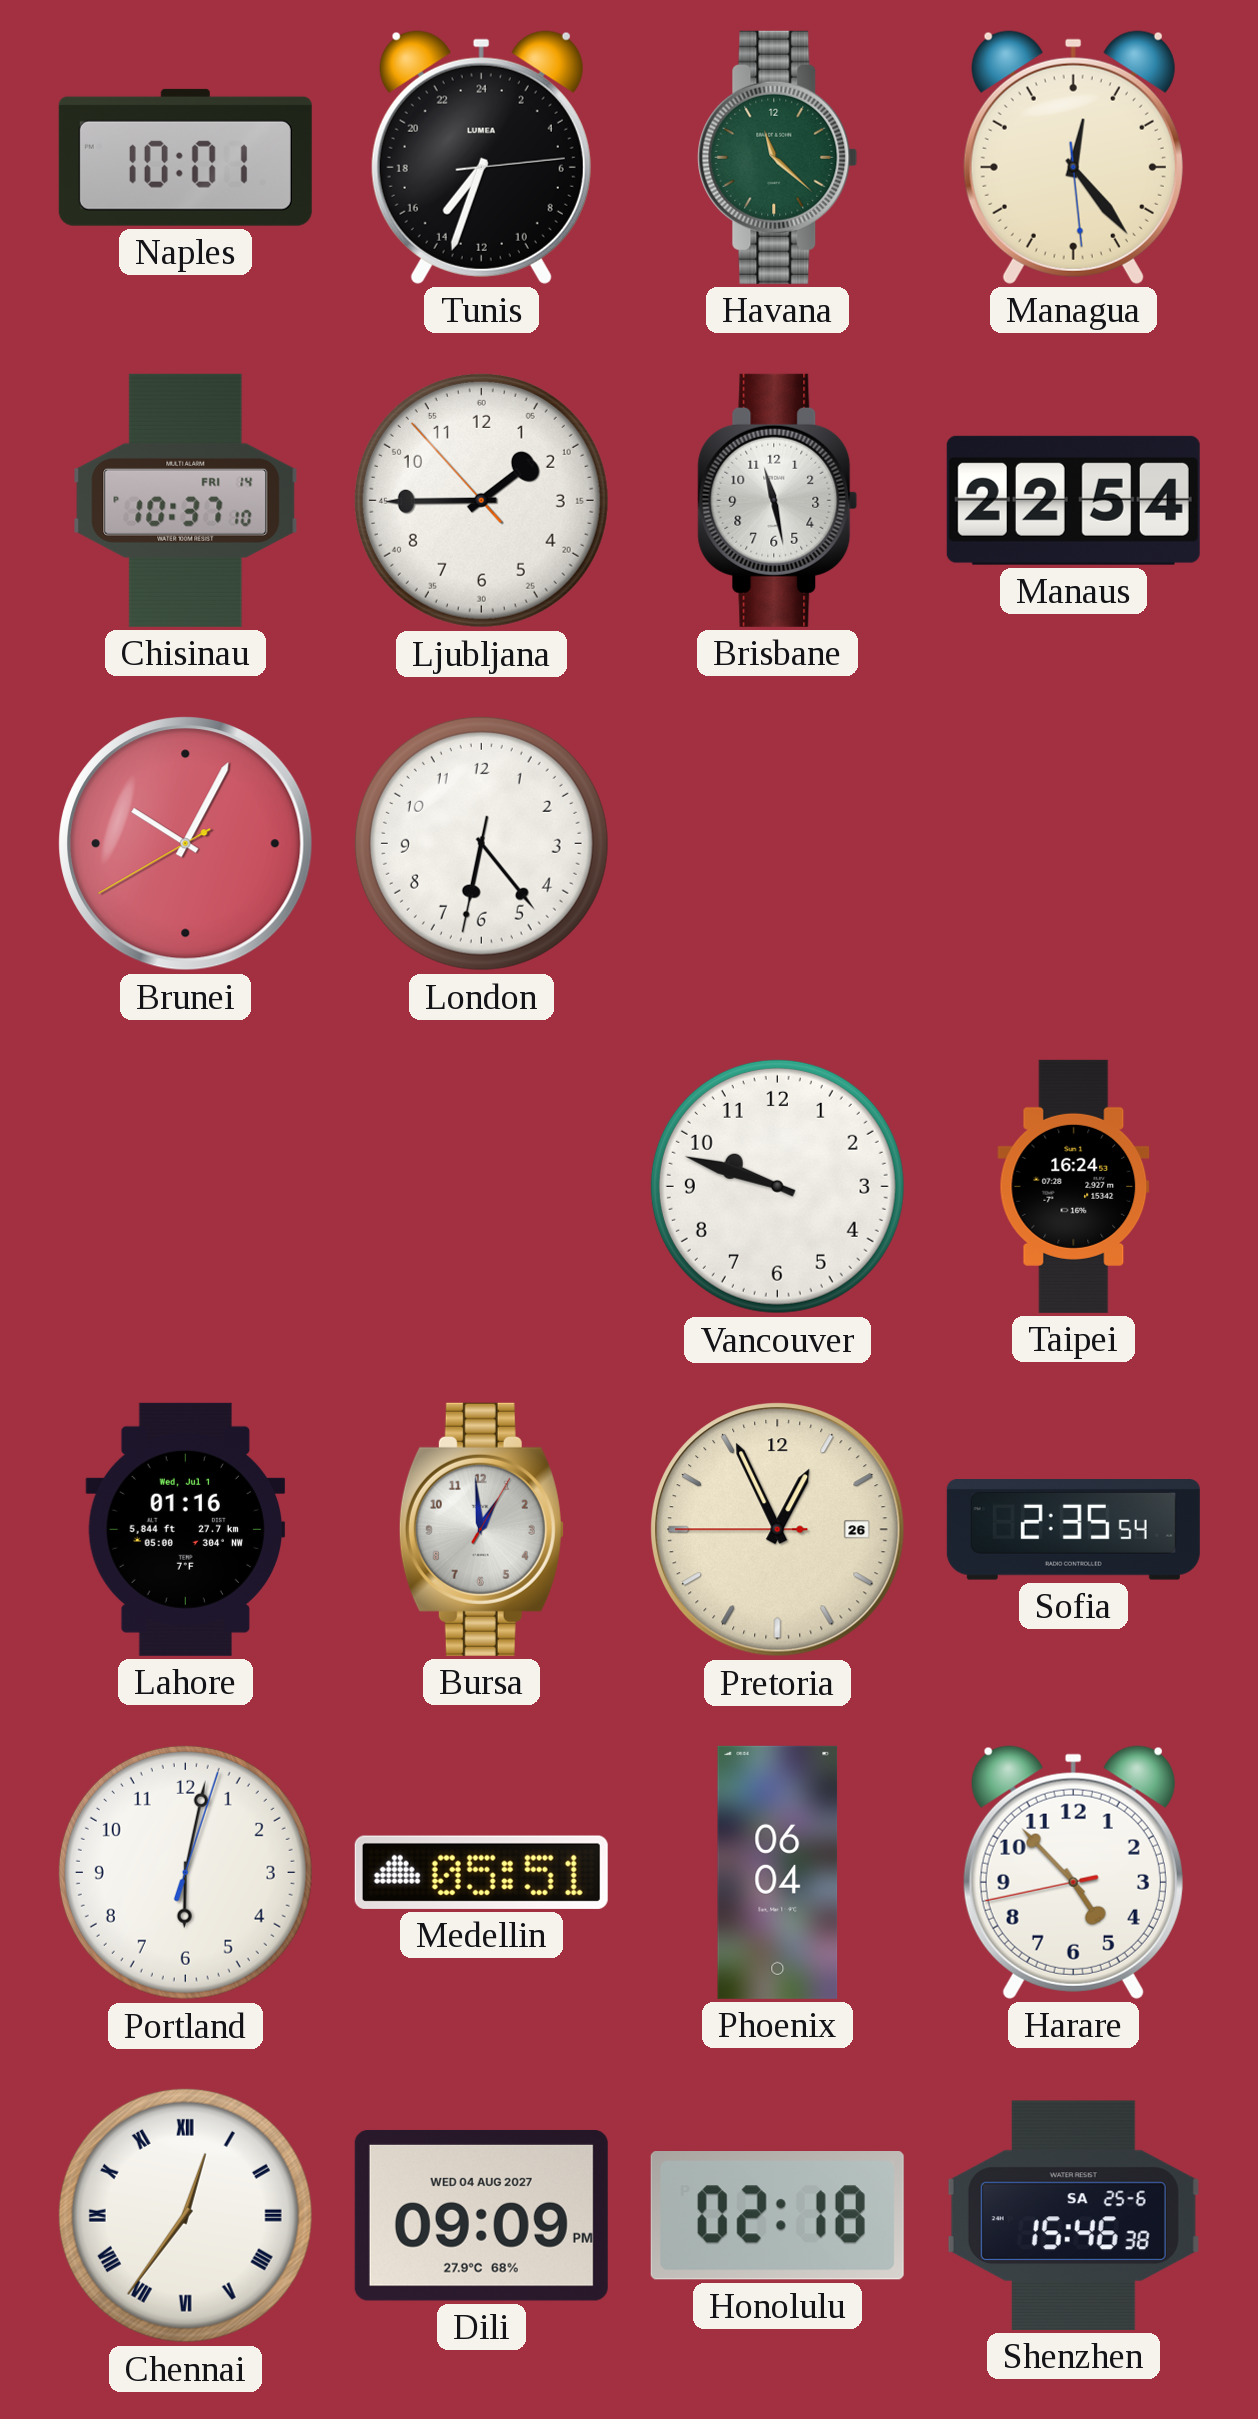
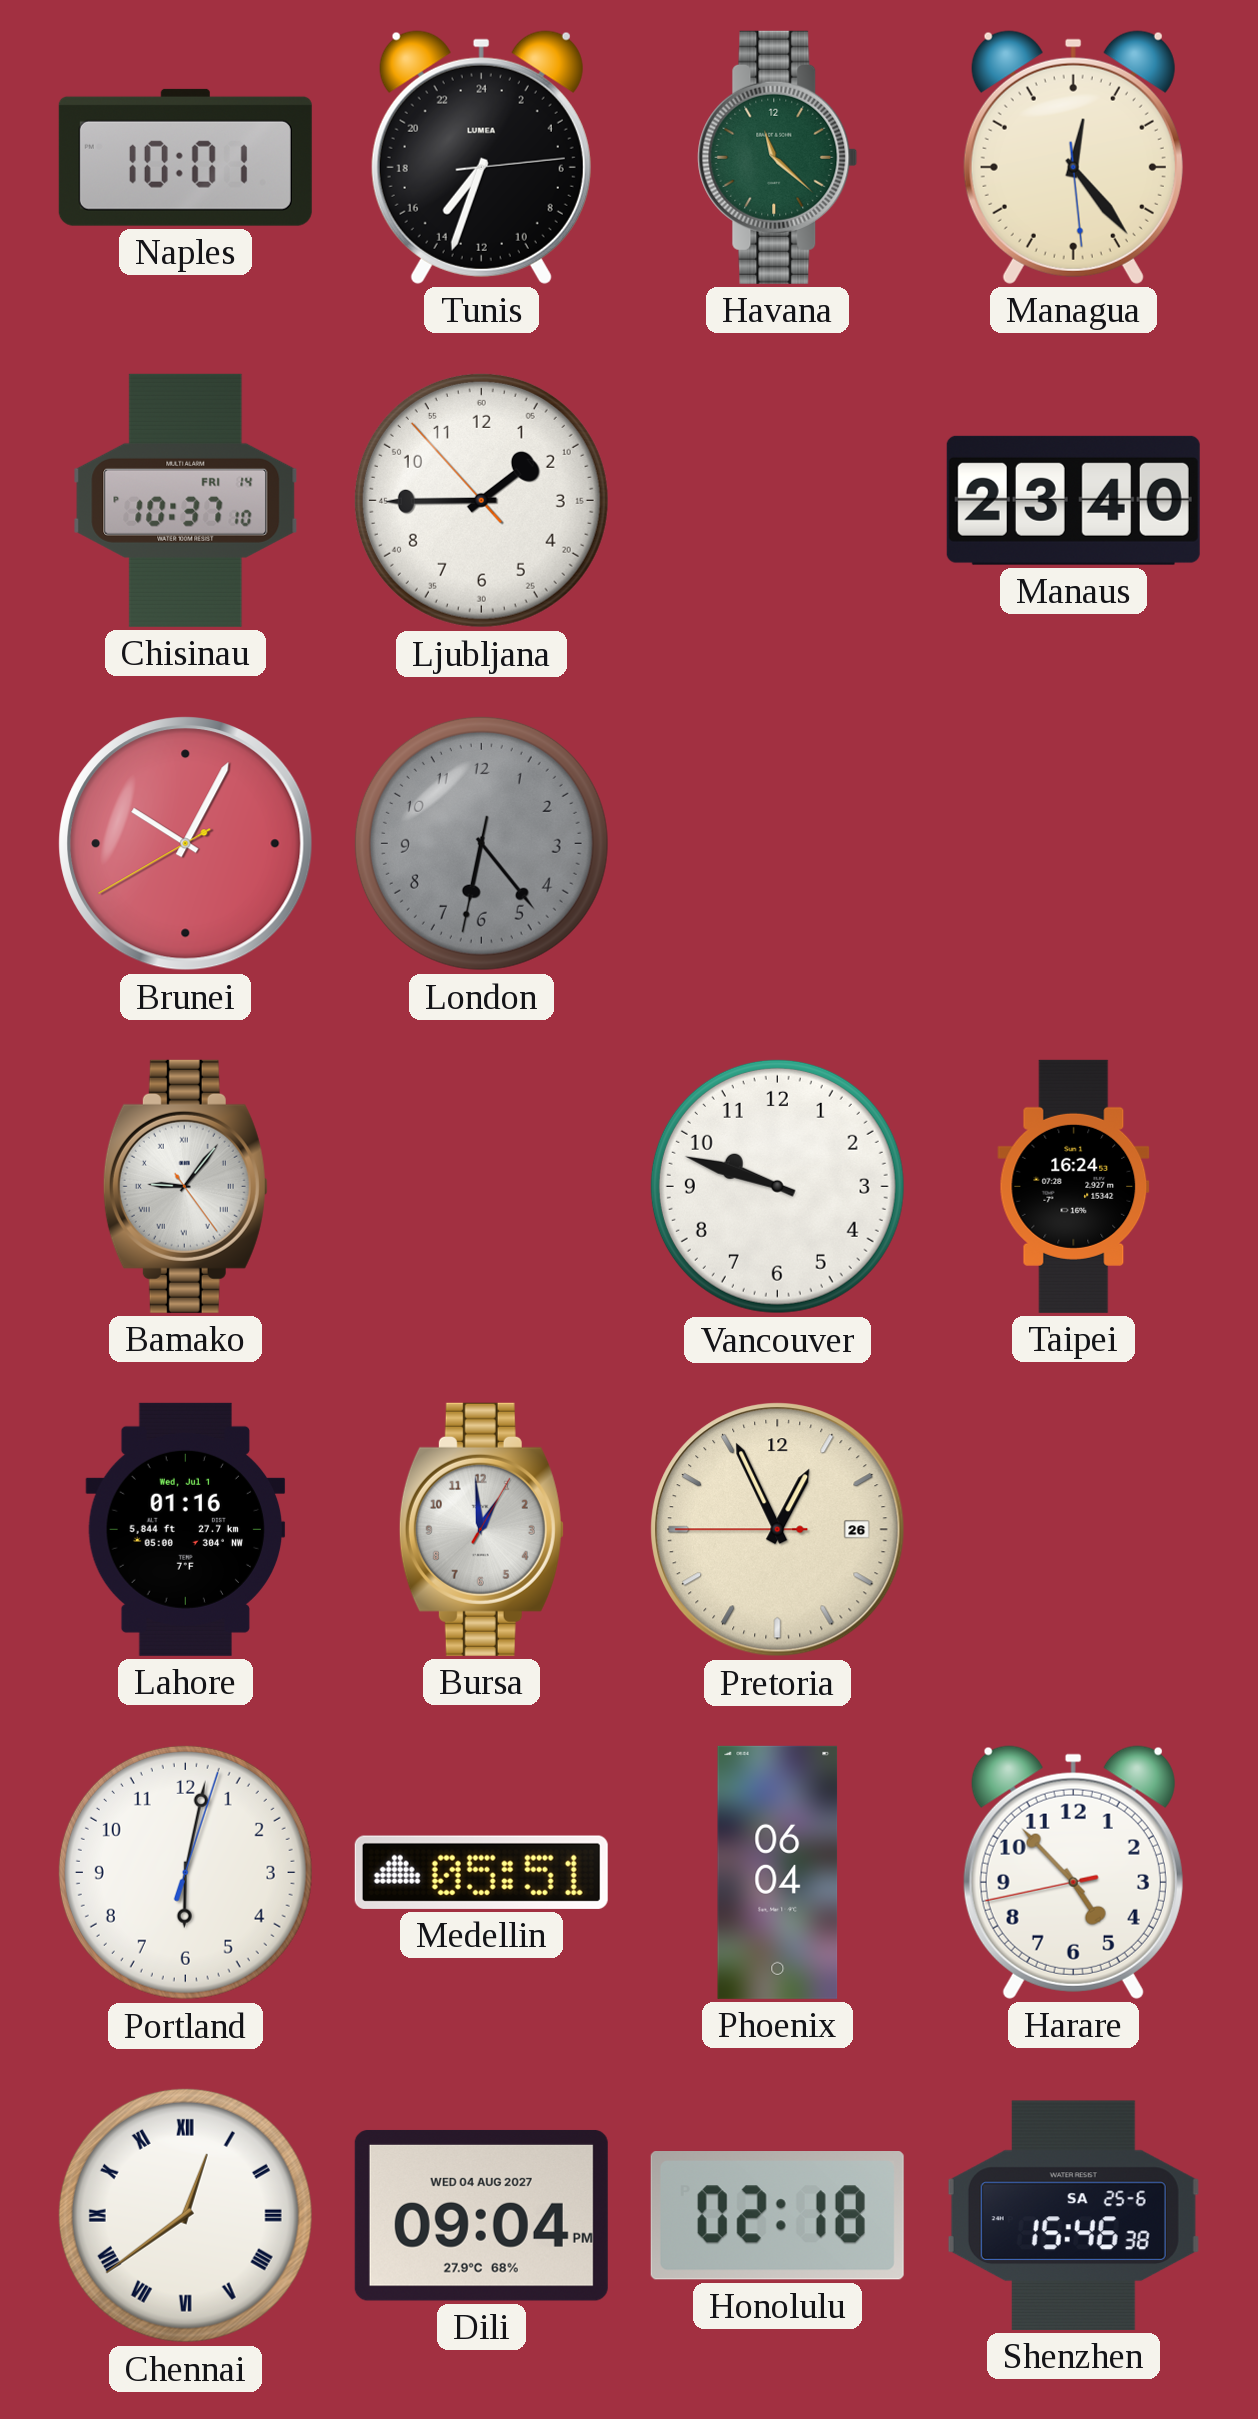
Brisbane: 11:28 -> none (778, 500)
Manaus: 22:54 -> 23:40 (1073, 500)
London dial: white -> grey (481, 843)
Bamako: none -> 9:06 (185, 1186)
Sofia: 2:35 -> none (1073, 1530)
Chennai: 12:36 -> 12:39 (185, 2215)
Dili: 09:09 -> 09:04 (481, 2215)
